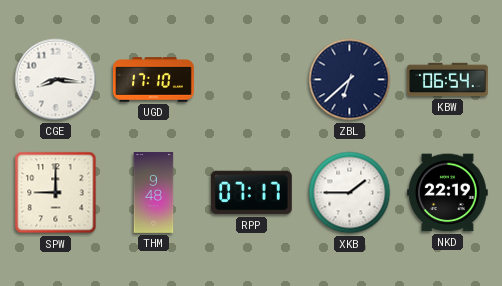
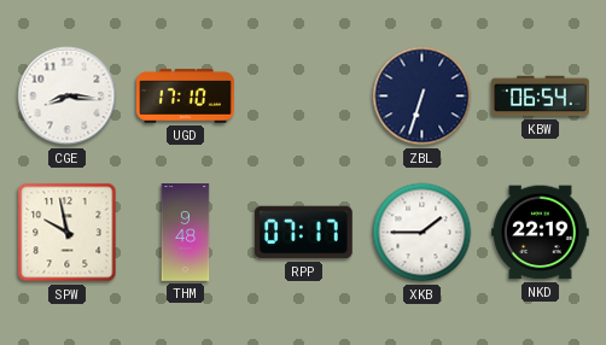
ZBL: 6:38 -> 6:33 (423, 97)
SPW: 9:00 -> 9:58 (68, 233)
